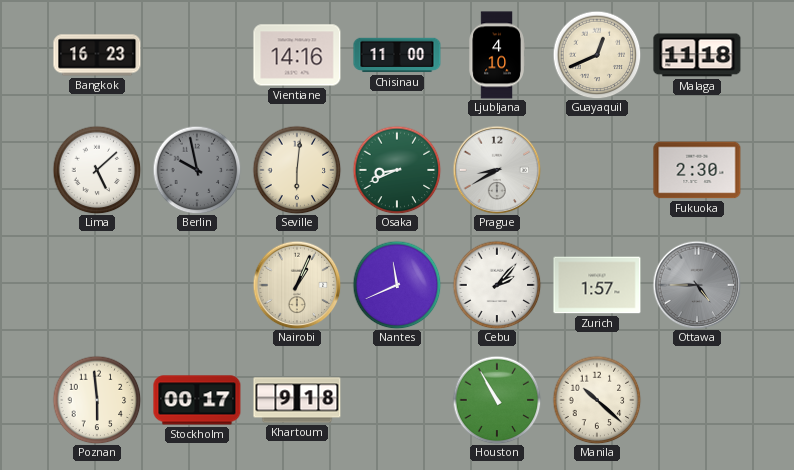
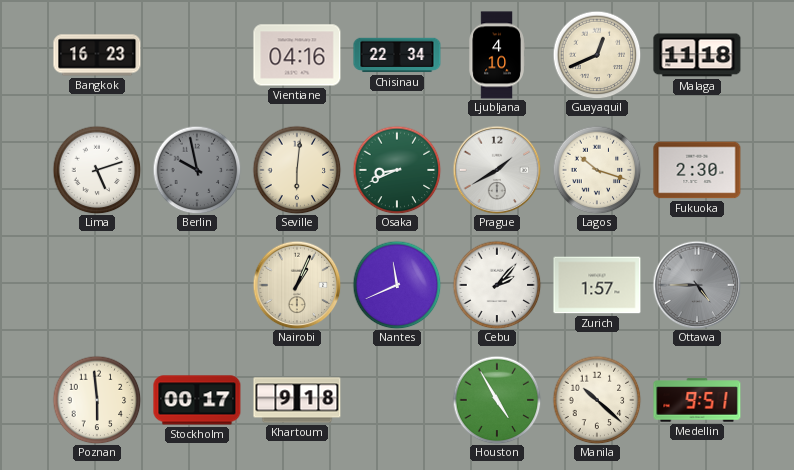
Vientiane: 14:16 -> 04:16 (297, 55)
Chisinau: 11:00 -> 22:34 (397, 55)
Lima: 5:08 -> 5:12 (97, 170)
Prague: 8:40 -> 1:40 (497, 170)
Lagos: none -> 10:18 (597, 170)
Houston: 10:55 -> 4:55 (497, 400)
Medellin: none -> 9:51 (697, 400)
